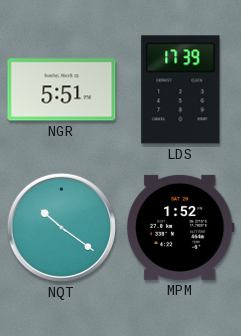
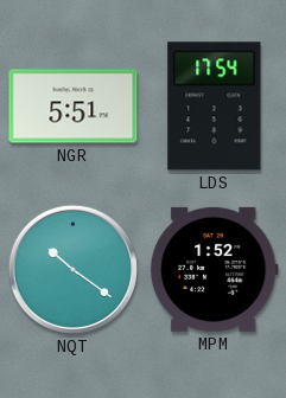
LDS: 17:39 -> 17:54 (215, 107)
